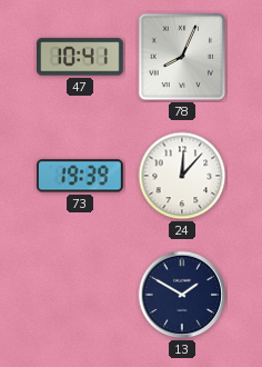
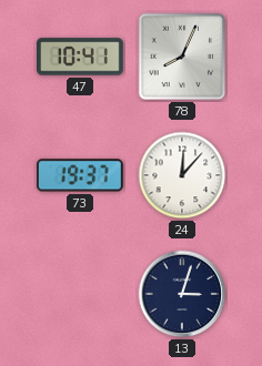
73: 19:39 -> 19:37 (80, 175)
13: 1:50 -> 3:03 (182, 294)
